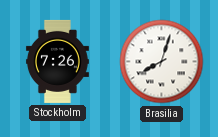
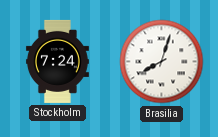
Stockholm: 7:26 -> 7:24 (57, 61)
